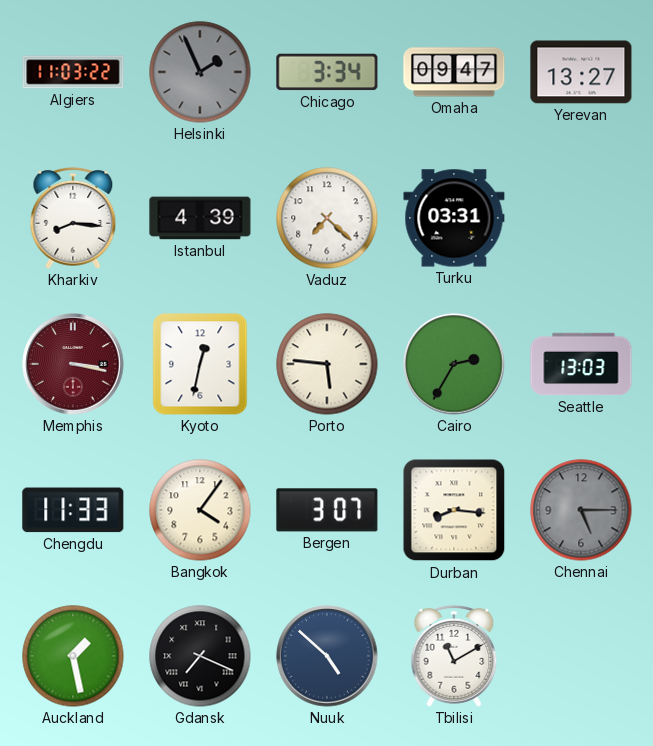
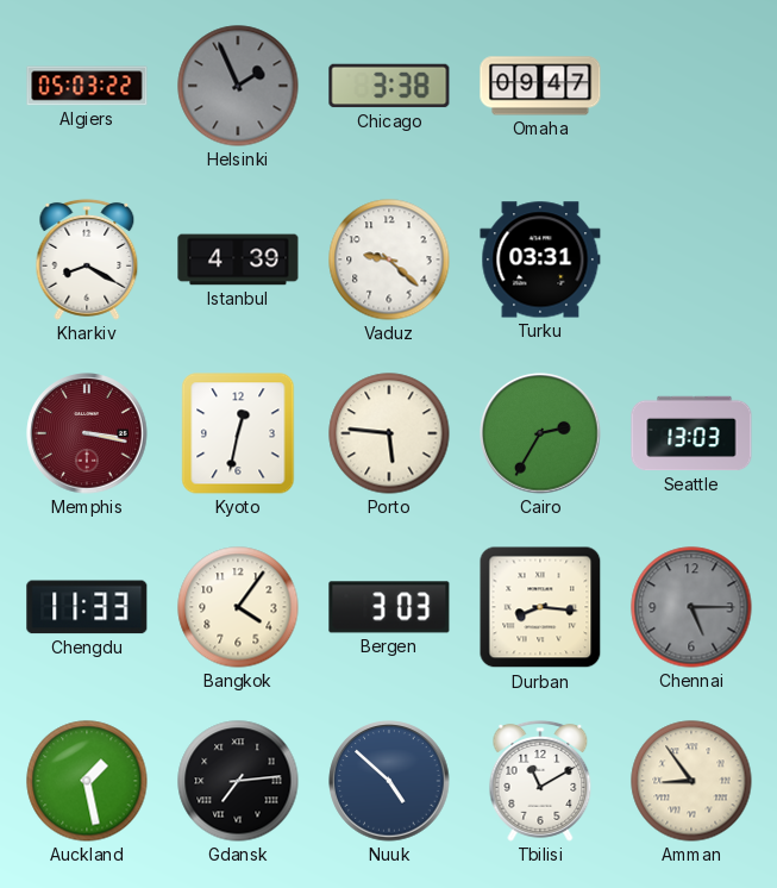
Algiers: 11:03 -> 05:03 (87, 86)
Chicago: 3:34 -> 3:38 (389, 86)
Yerevan: 13:27 -> none (581, 72)
Kharkiv: 8:16 -> 8:20 (87, 259)
Vaduz: 7:22 -> 9:22 (389, 259)
Bergen: 3:07 -> 3:03 (389, 607)
Gdansk: 7:19 -> 7:14 (238, 781)
Amman: none -> 8:54 (691, 781)
